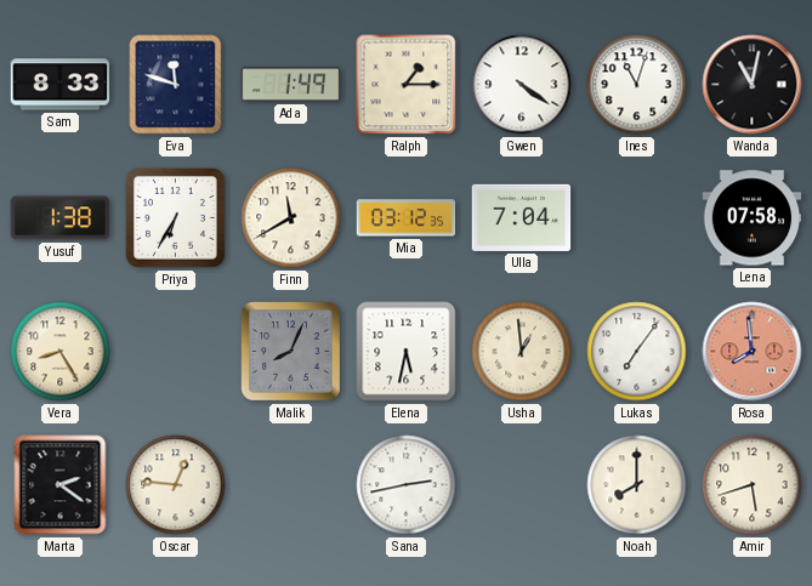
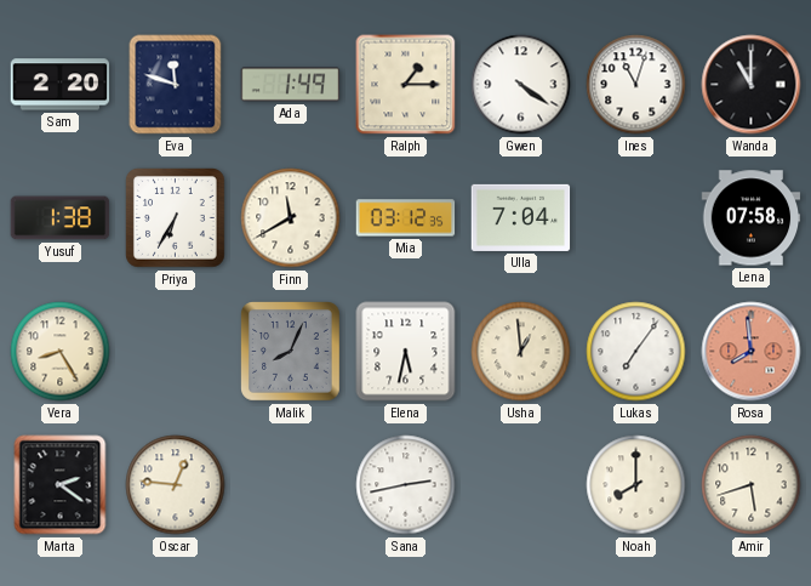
Sam: 8:33 -> 2:20 (61, 85)
Wanda: 11:02 -> 11:00 (752, 85)
